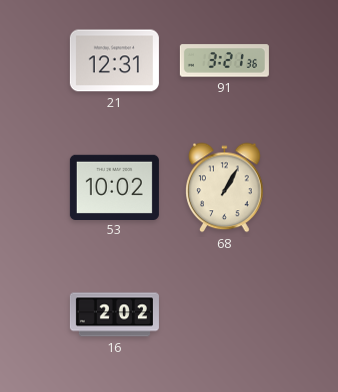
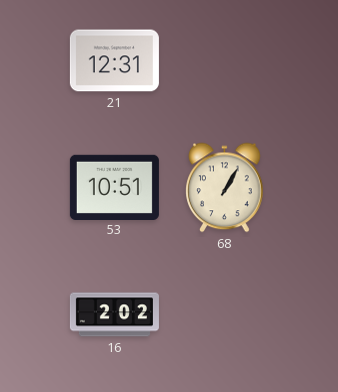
91: 3:21 -> none (224, 61)
53: 10:02 -> 10:51 (114, 187)
